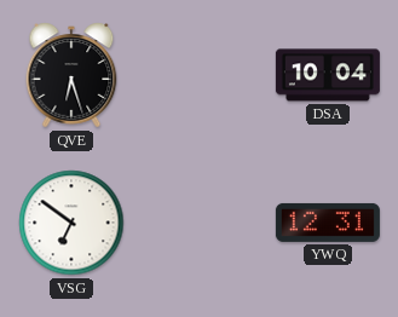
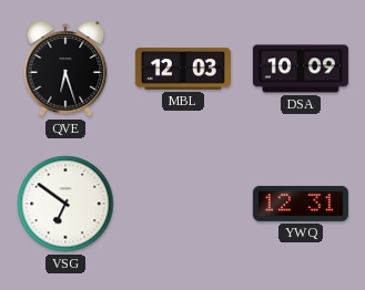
MBL: none -> 12:03 (183, 69)
DSA: 10:04 -> 10:09 (301, 69)
